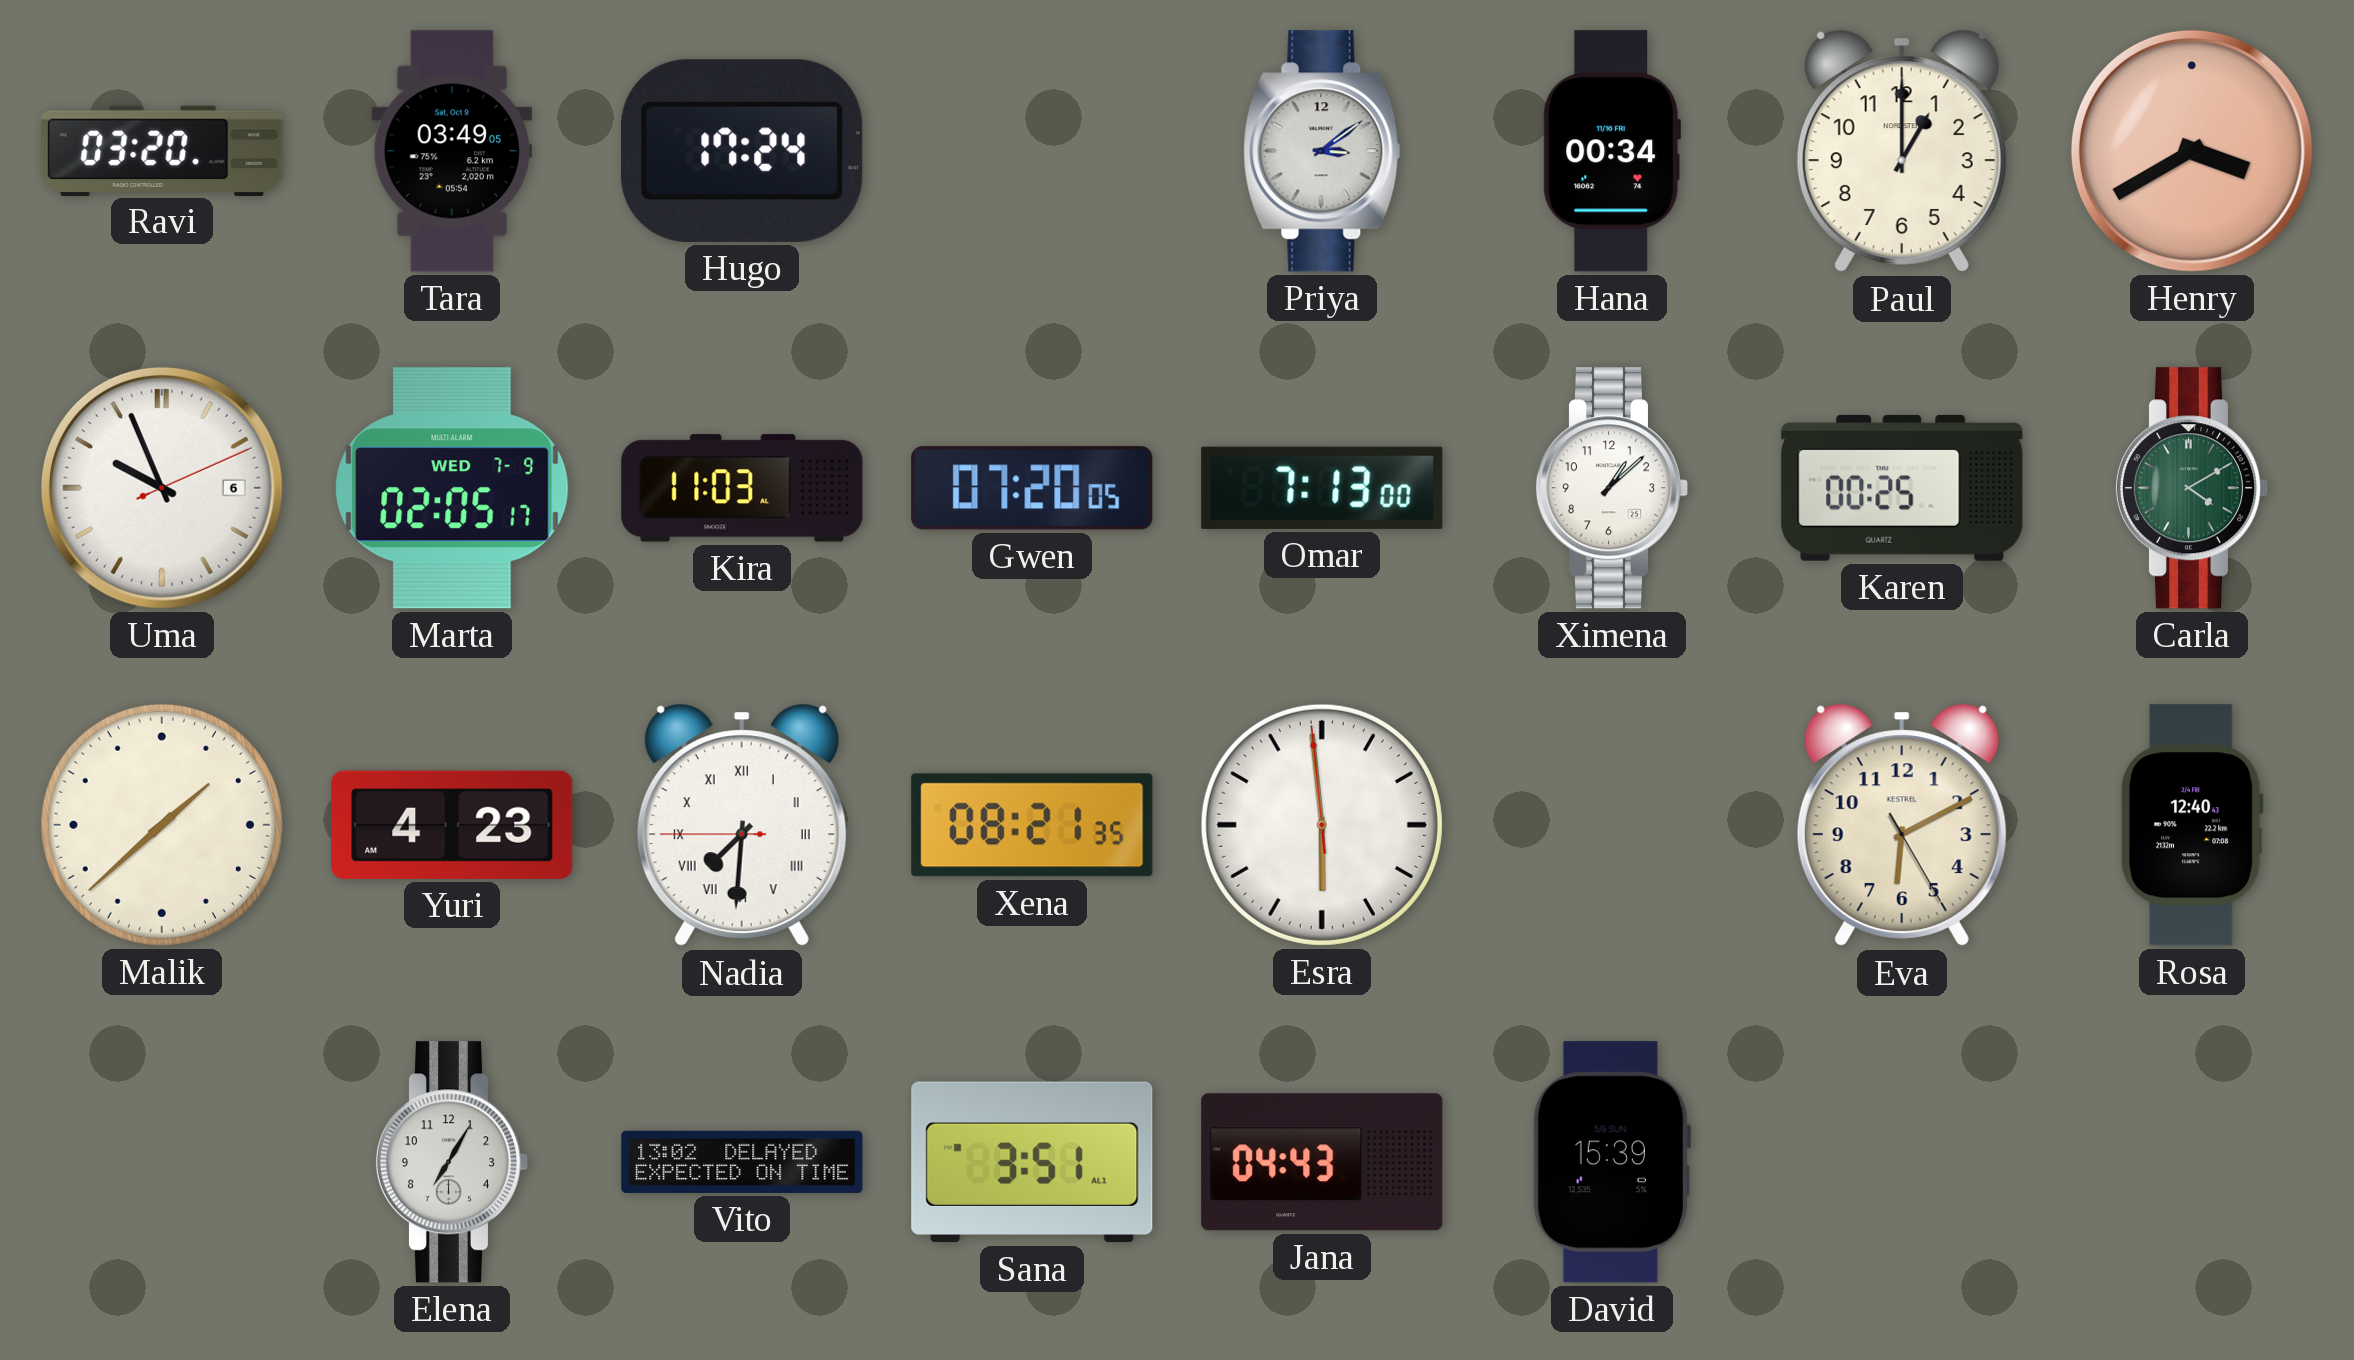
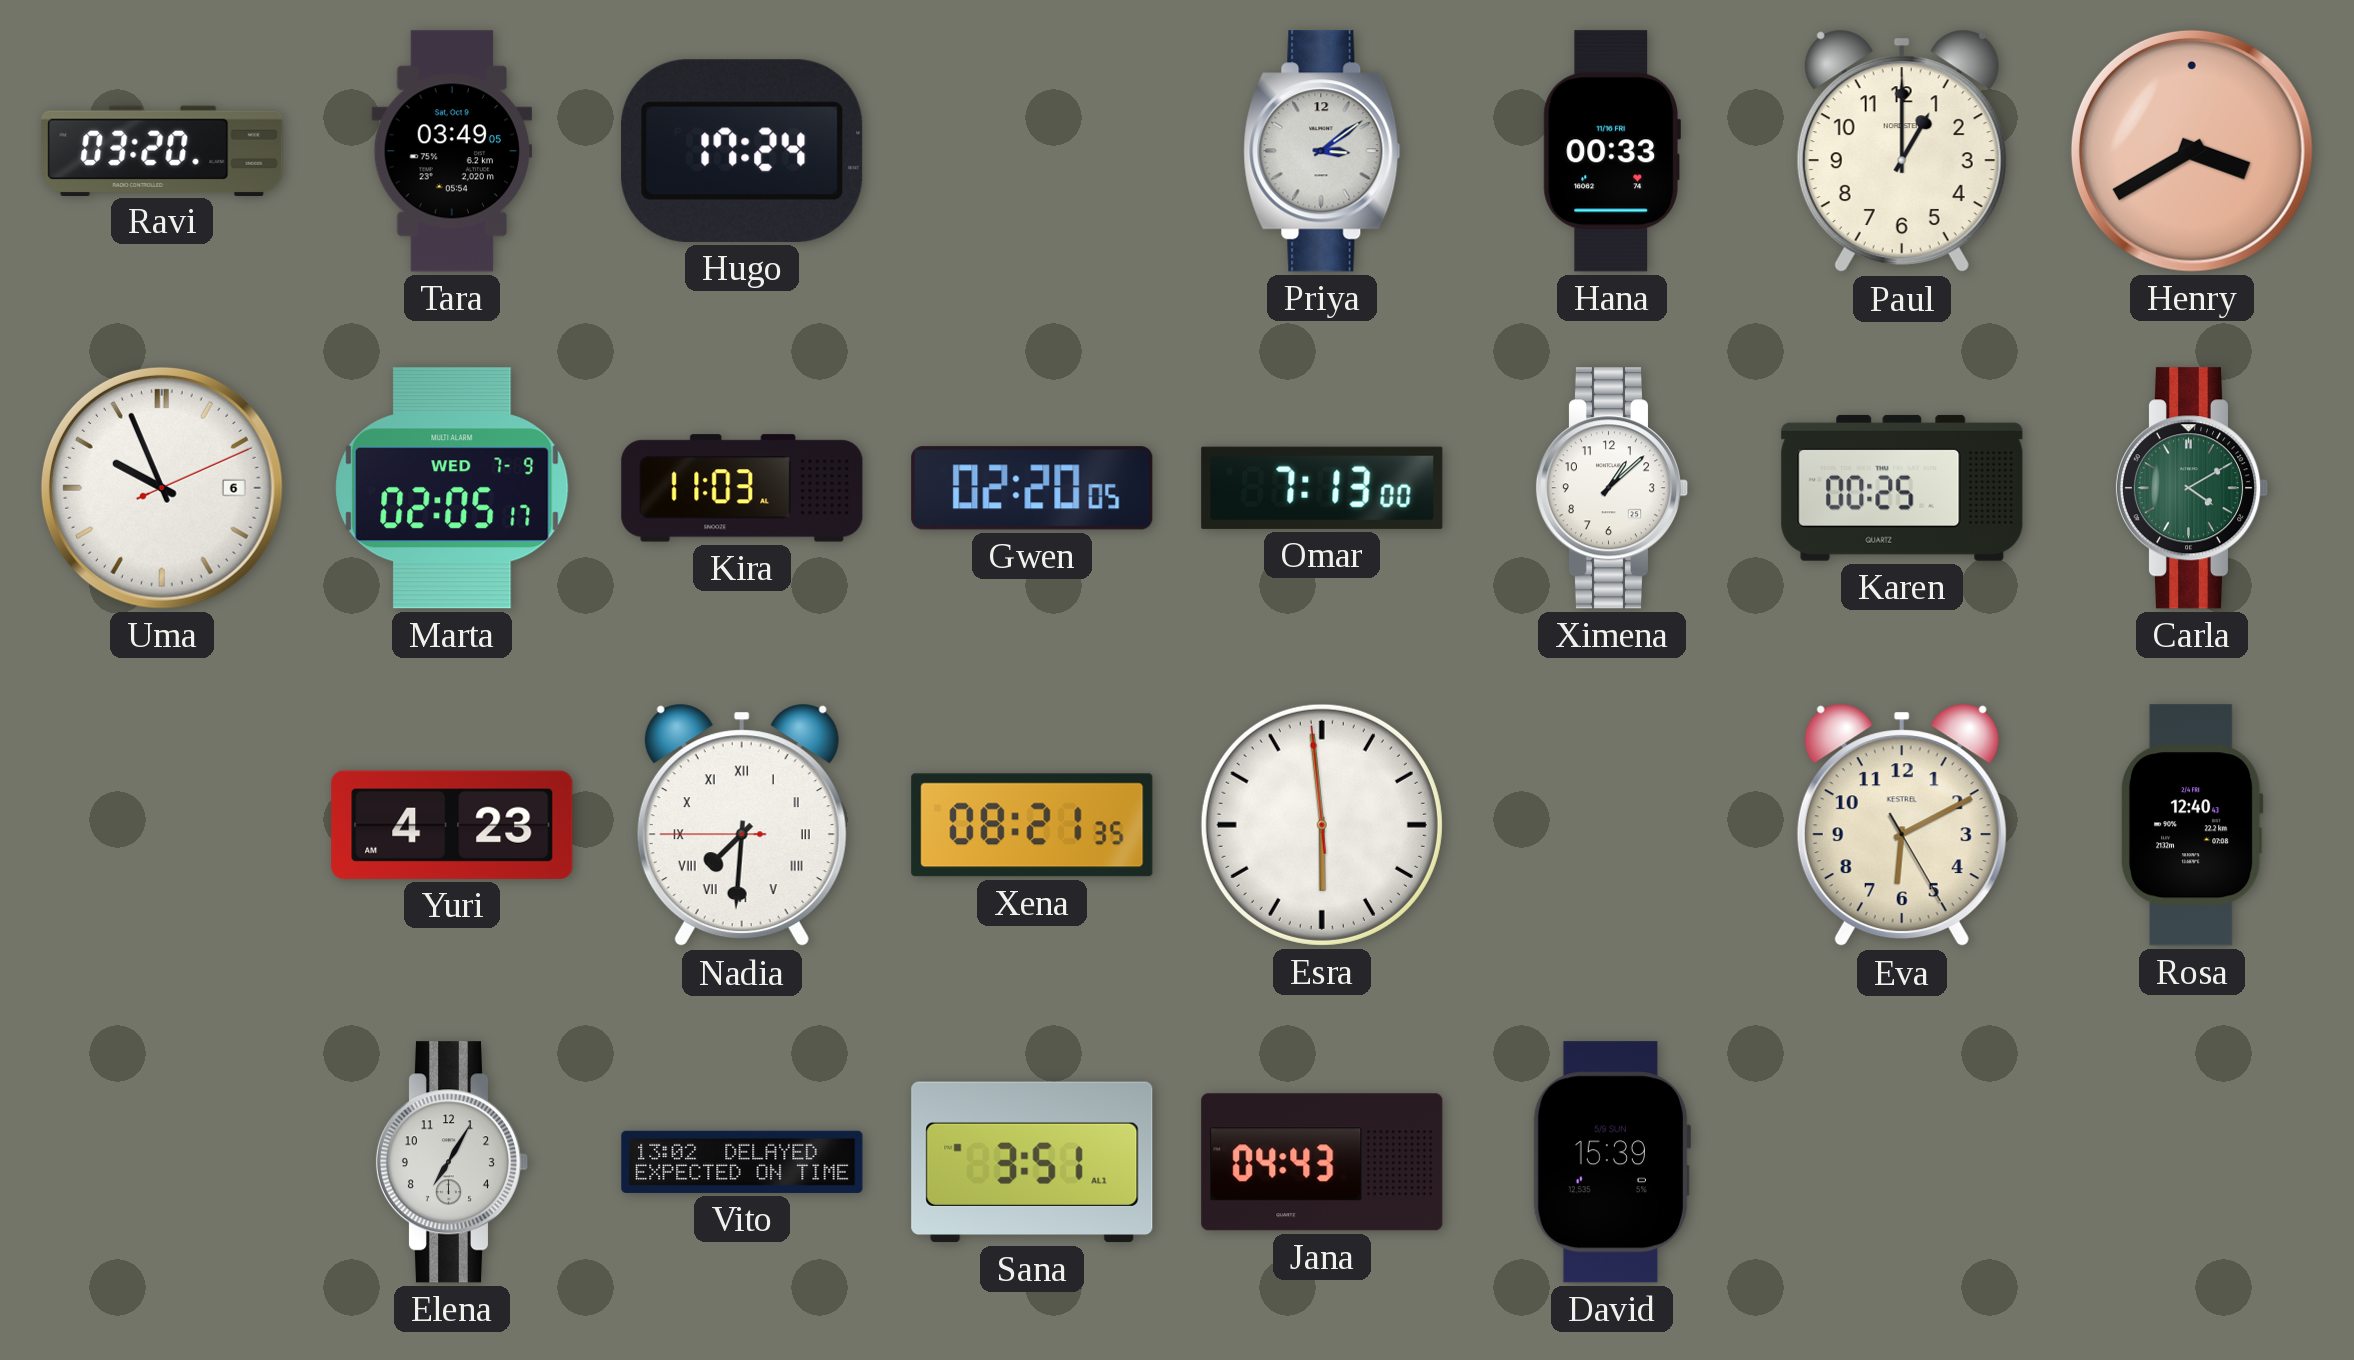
Hana: 00:34 -> 00:33 (1612, 151)
Gwen: 07:20 -> 02:20 (1032, 488)
Malik: 1:38 -> none (162, 825)
